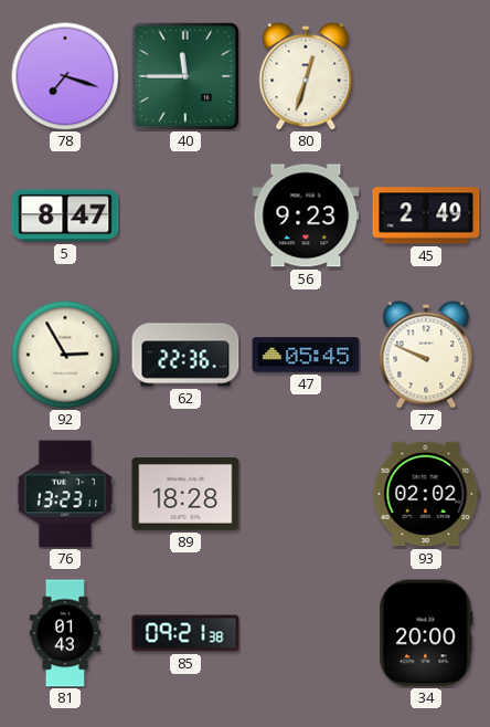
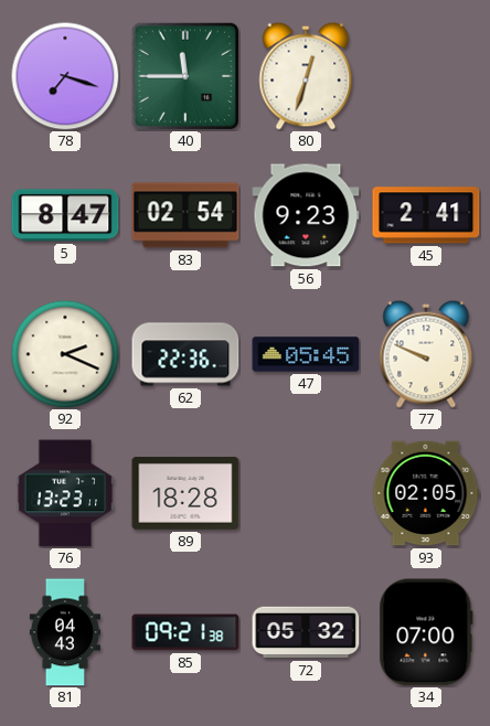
83: none -> 02:54 (185, 215)
45: 2:49 -> 2:41 (426, 215)
92: 2:55 -> 2:19 (65, 354)
93: 02:02 -> 02:05 (426, 493)
81: 01:43 -> 04:43 (64, 632)
72: none -> 05:32 (306, 632)
34: 20:00 -> 07:00 (426, 632)
